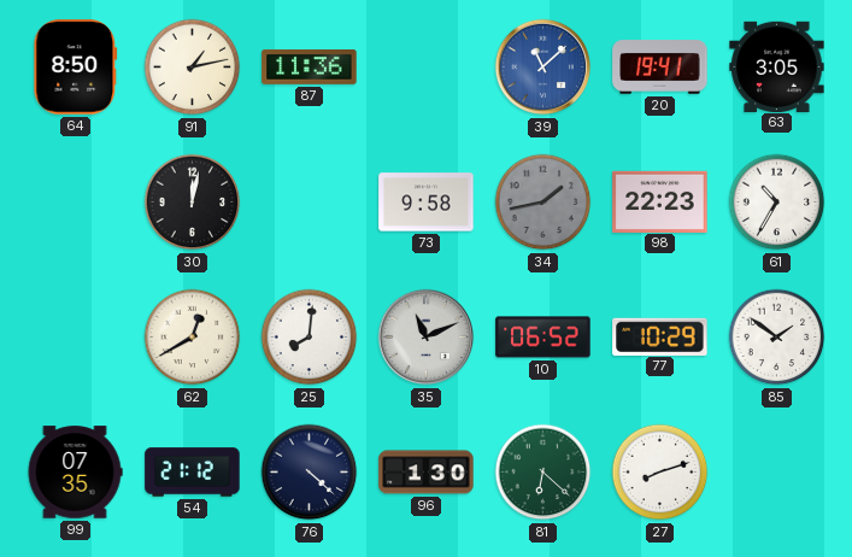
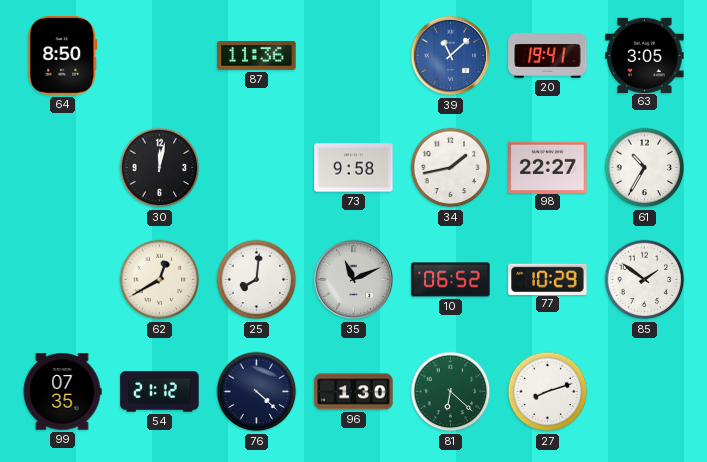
91: 1:13 -> none (193, 68)
34 dial: grey -> white (451, 168)
98: 22:23 -> 22:27 (548, 167)
